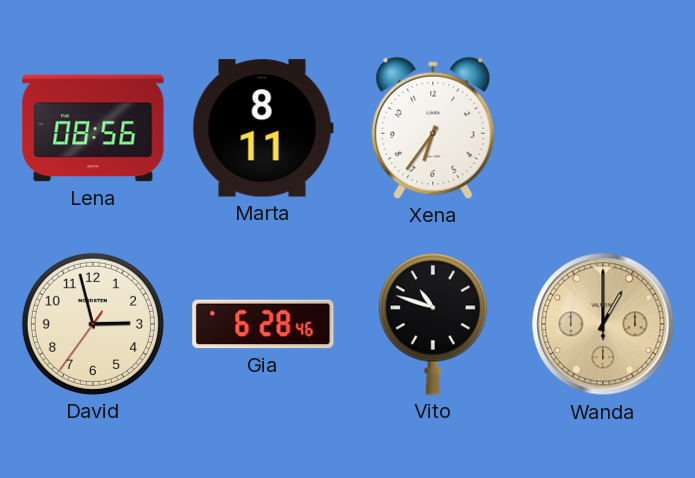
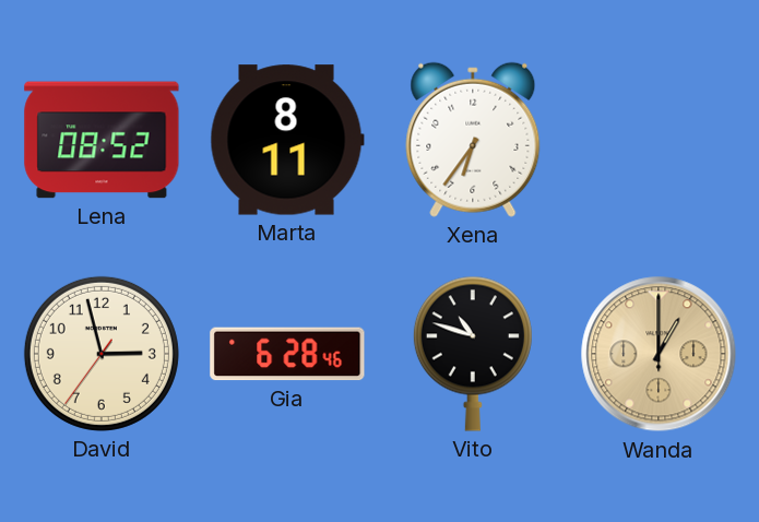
Lena: 08:56 -> 08:52 (102, 140)
